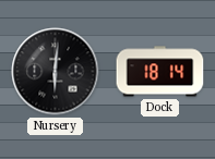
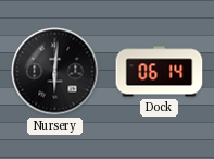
Dock: 18:14 -> 06:14 (160, 72)
